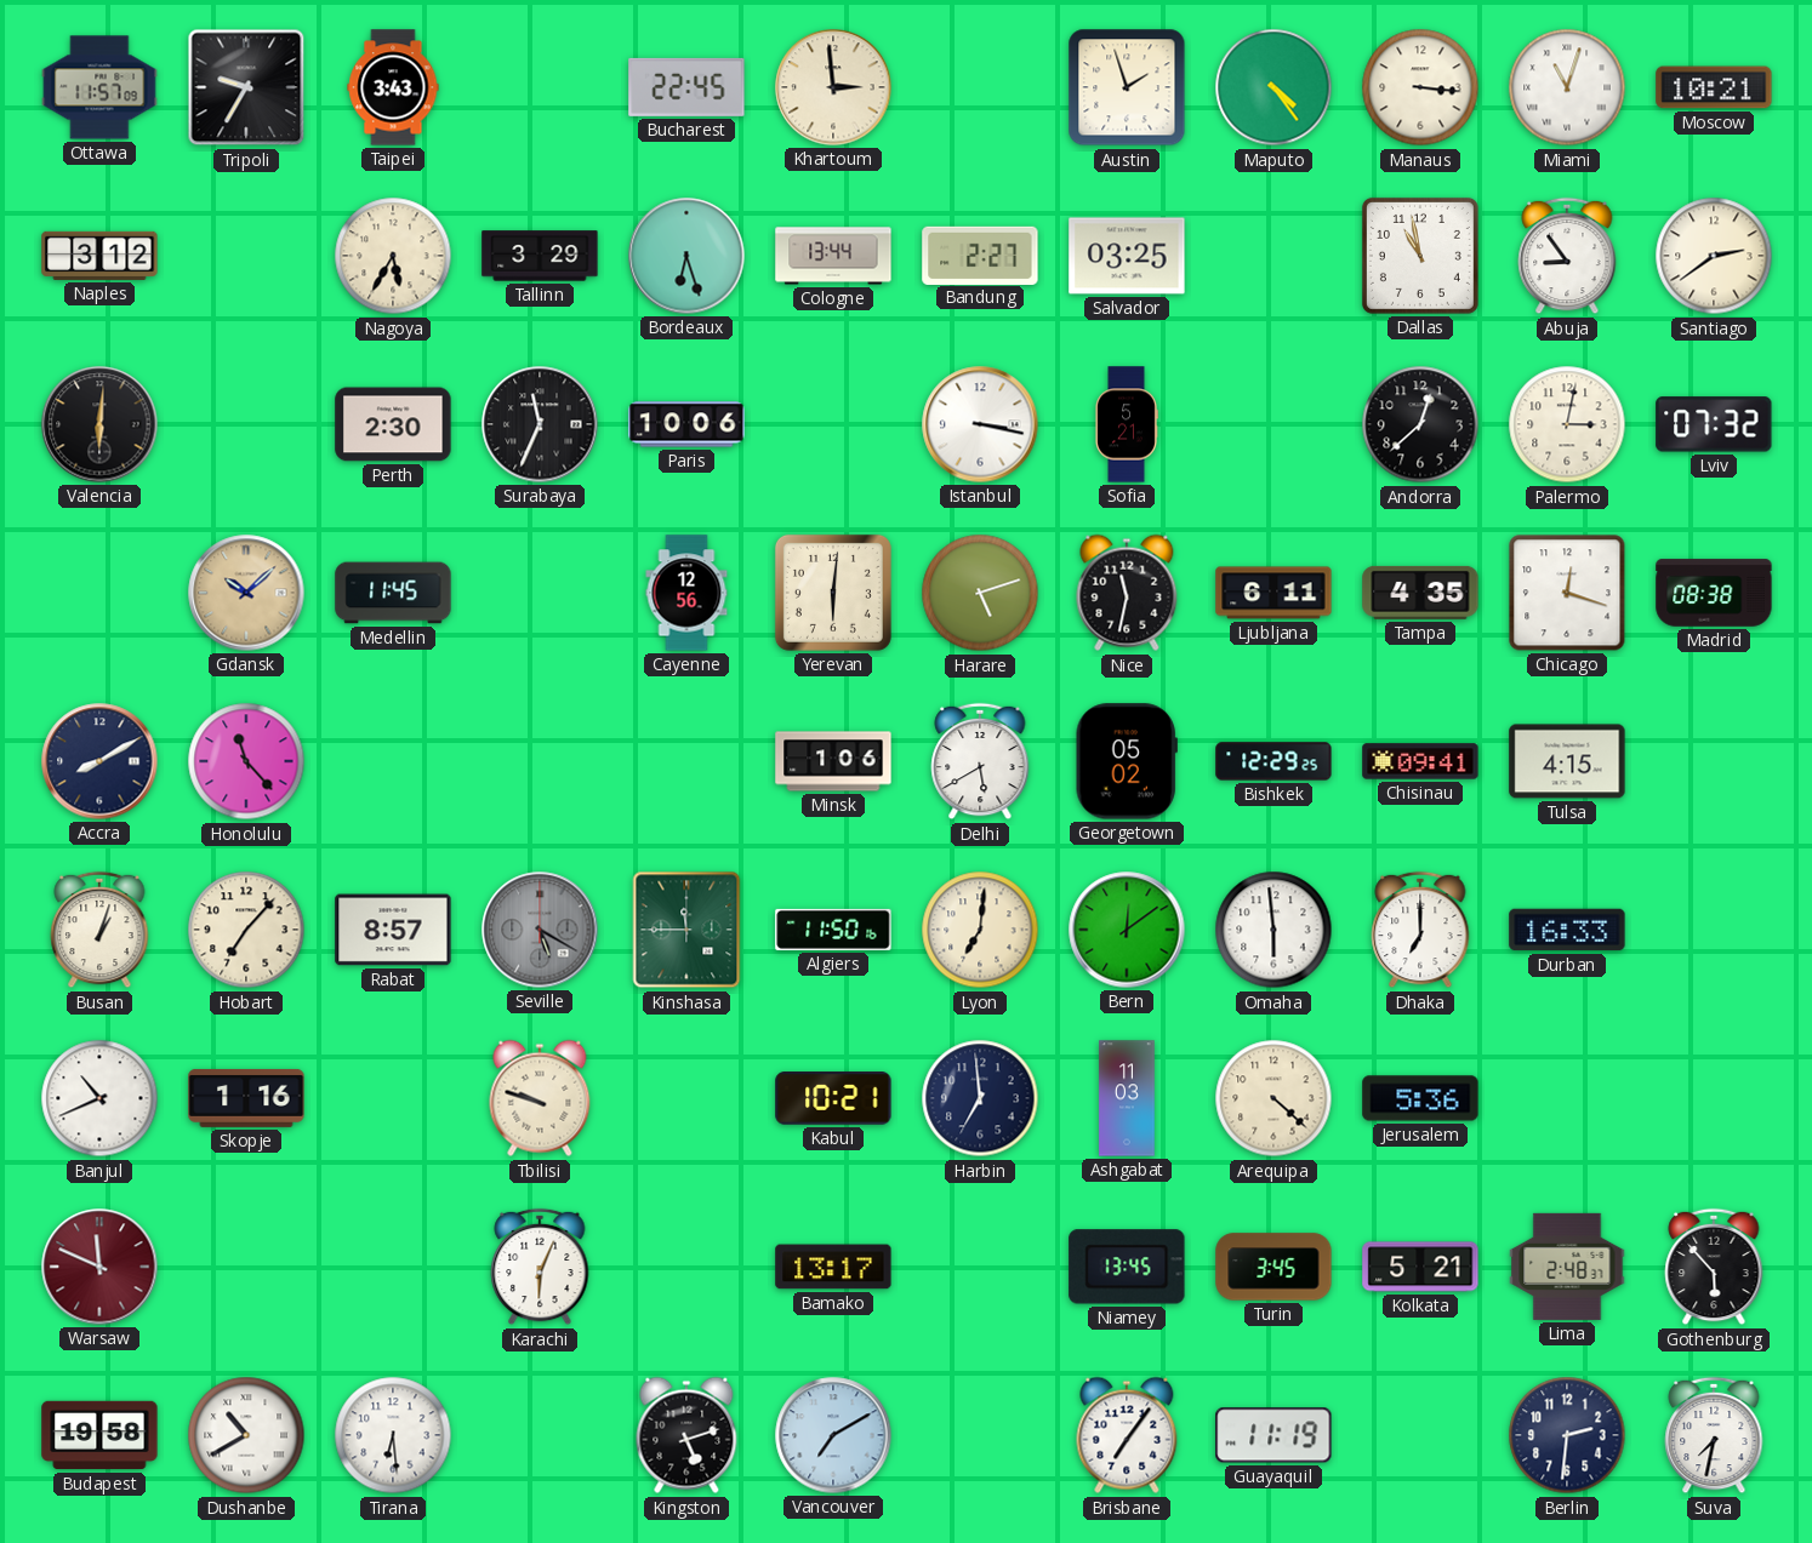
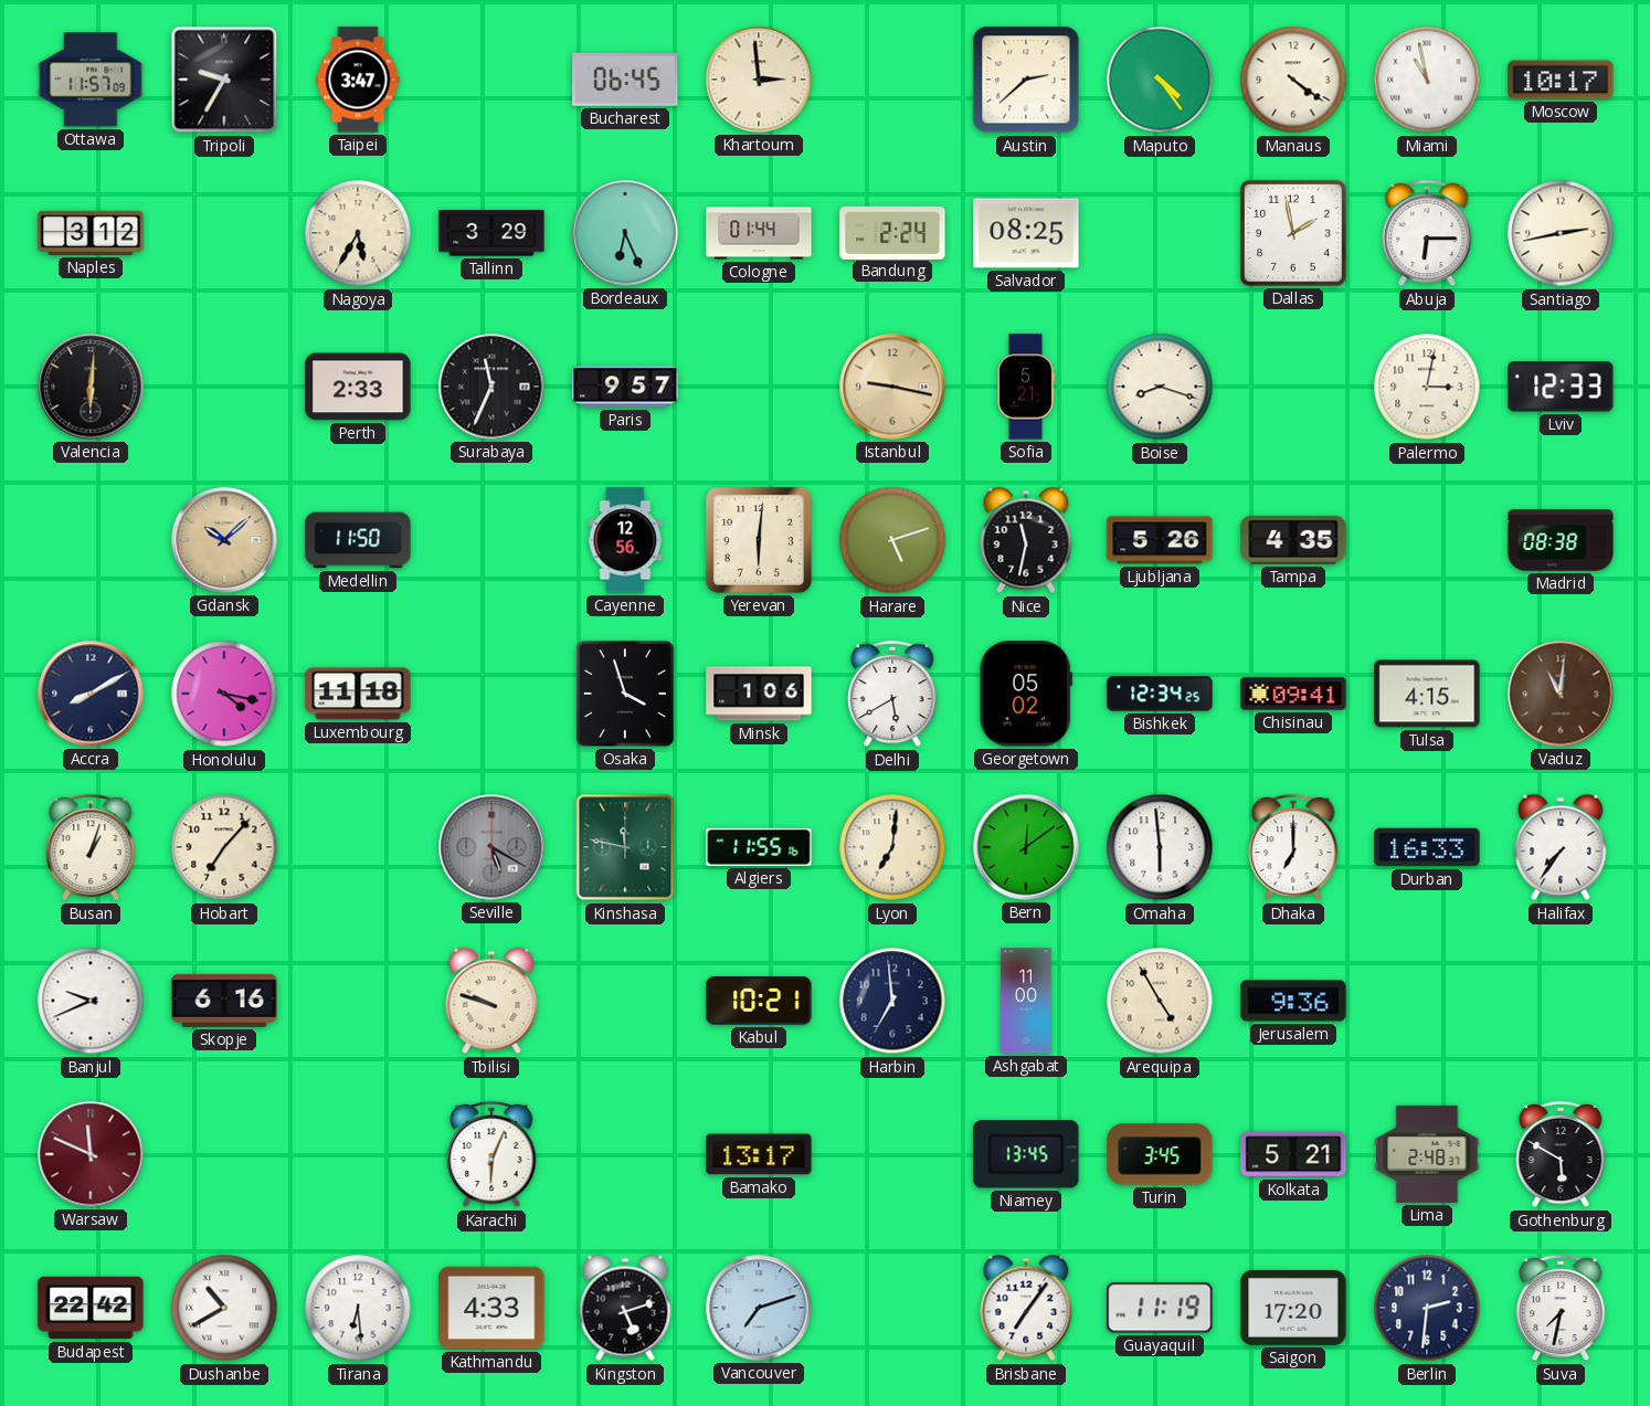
Taipei: 3:43 -> 3:47 (358, 80)
Bucharest: 22:45 -> 06:45 (625, 80)
Austin: 1:57 -> 2:38 (1026, 80)
Manaus: 3:16 -> 4:21 (1293, 80)
Miami: 11:03 -> 10:58 (1427, 80)
Moscow: 10:21 -> 10:17 (1561, 80)
Bordeaux: 6:27 -> 6:26 (625, 233)
Cologne: 13:44 -> 01:44 (759, 233)
Bandung: 2:27 -> 2:24 (892, 232)
Salvador: 03:25 -> 08:25 (1026, 233)
Dallas: 10:58 -> 1:58 (1293, 233)
Abuja: 8:54 -> 6:15 (1427, 233)
Santiago: 2:39 -> 2:43 (1561, 233)
Perth: 2:30 -> 2:33 (358, 387)
Paris: 10:06 -> 9:57 (625, 387)
Istanbul: 3:17 -> 9:17 (892, 387)
Istanbul dial: white -> champagne (892, 387)
Boise: none -> 8:18 (1160, 387)
Andorra: 12:38 -> none (1420, 424)
Lviv: 07:32 -> 12:33 (1561, 387)
Medellin: 11:45 -> 11:50 (358, 540)
Ljubljana: 6:11 -> 5:26 (1160, 540)
Chicago: 12:18 -> none (1567, 593)
Honolulu: 11:23 -> 4:17 (224, 694)
Luxembourg: none -> 11:18 (358, 694)
Osaka: none -> 3:57 (625, 694)
Bishkek: 12:29 -> 12:34 (1160, 694)
Vaduz: none -> 11:01 (1561, 694)
Rabat: 8:57 -> none (393, 930)
Kinshasa: 11:45 -> 11:47 (625, 847)
Algiers: 11:50 -> 11:55 (759, 847)
Halifax: none -> 7:36 (1561, 847)
Banjul: 10:41 -> 9:41 (91, 1001)
Skopje: 1:16 -> 6:16 (224, 1001)
Ashgabat: 11:03 -> 11:00 (1026, 1001)
Arequipa: 4:22 -> 4:55 (1160, 1001)
Jerusalem: 5:36 -> 9:36 (1293, 1001)
Gothenburg: 5:53 -> 5:50 (1561, 1154)
Budapest: 19:58 -> 22:42 (91, 1308)
Kathmandu: none -> 4:33 (491, 1308)
Vancouver: 7:10 -> 7:12 (759, 1308)
Saigon: none -> 17:20 (1293, 1308)
